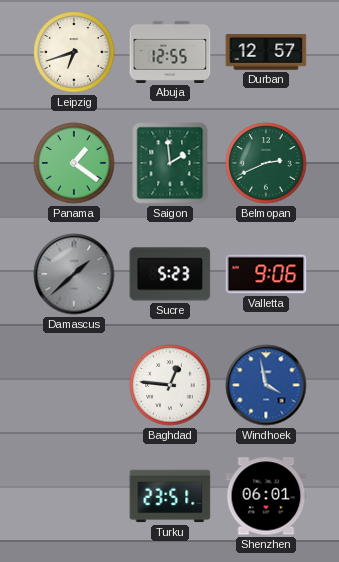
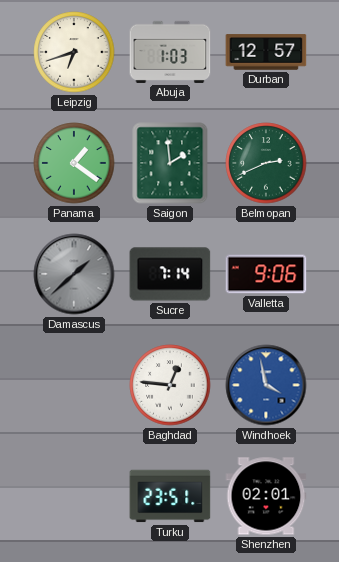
Abuja: 12:55 -> 1:03 (170, 52)
Sucre: 5:23 -> 7:14 (170, 274)
Shenzhen: 06:01 -> 02:01 (266, 496)
